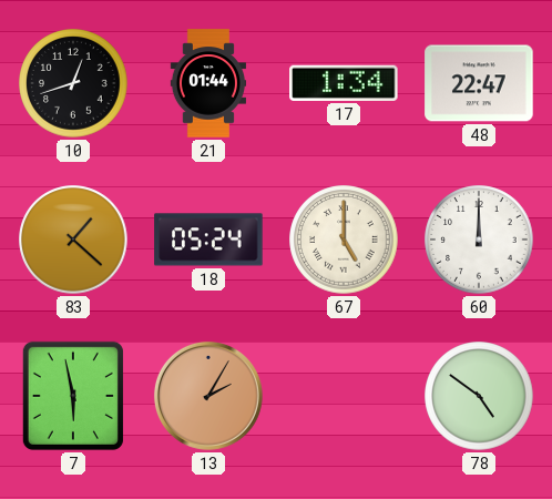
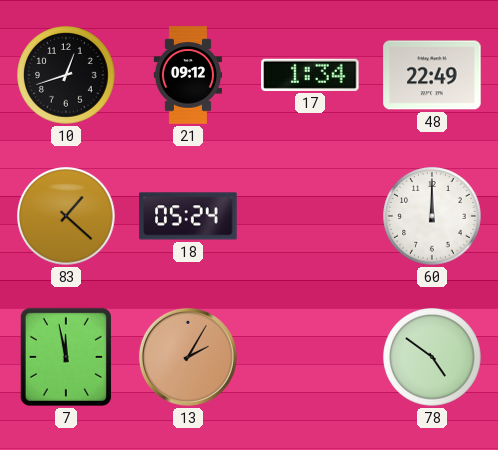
21: 01:44 -> 09:12 (187, 75)
48: 22:47 -> 22:49 (432, 75)
67: 5:00 -> none (344, 240)
7: 5:58 -> 11:58 (66, 357)
